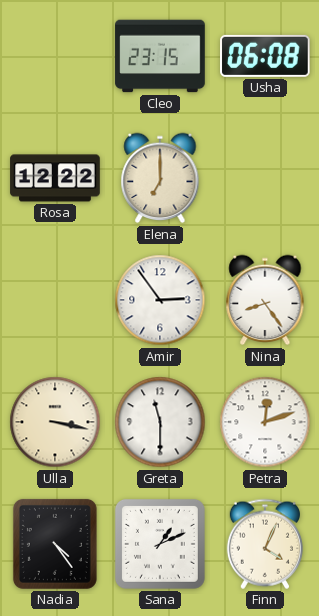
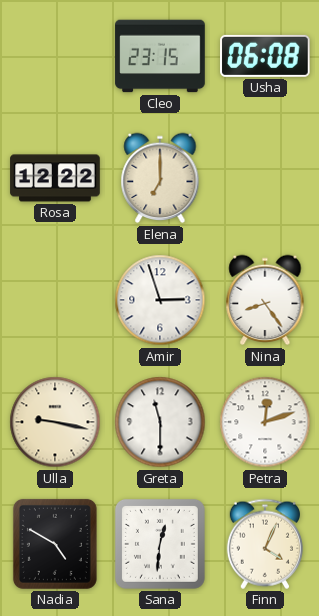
Amir: 2:54 -> 2:57 (160, 300)
Ulla: 3:17 -> 9:17 (55, 422)
Nadia: 4:24 -> 4:50 (55, 544)
Sana: 1:11 -> 12:31 (160, 544)
